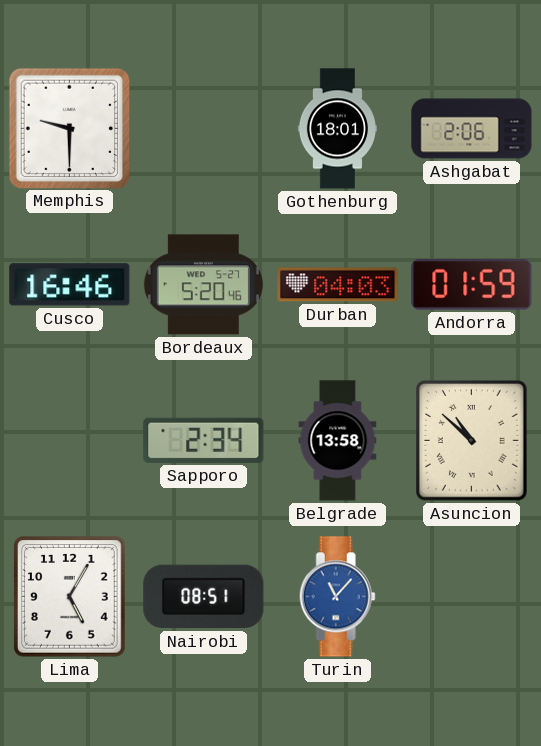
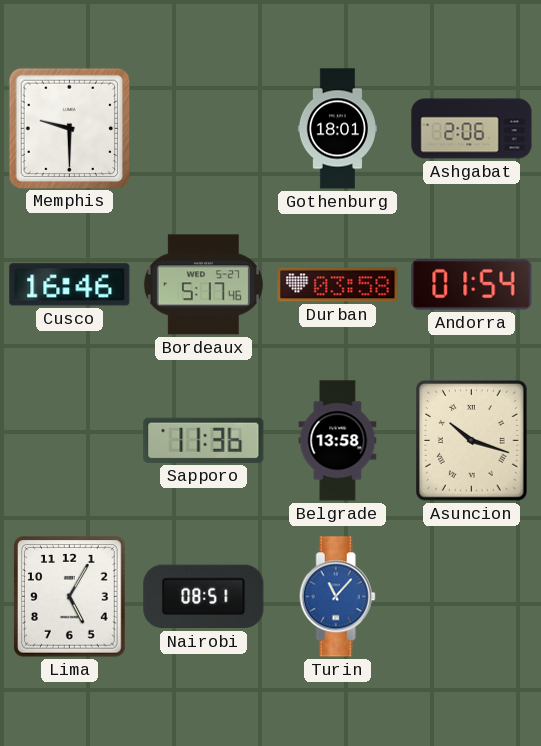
Bordeaux: 5:20 -> 5:17 (203, 285)
Durban: 04:03 -> 03:58 (338, 285)
Andorra: 01:59 -> 01:54 (472, 285)
Sapporo: 2:34 -> 11:36 (204, 440)
Asuncion: 10:52 -> 10:18 (472, 441)
